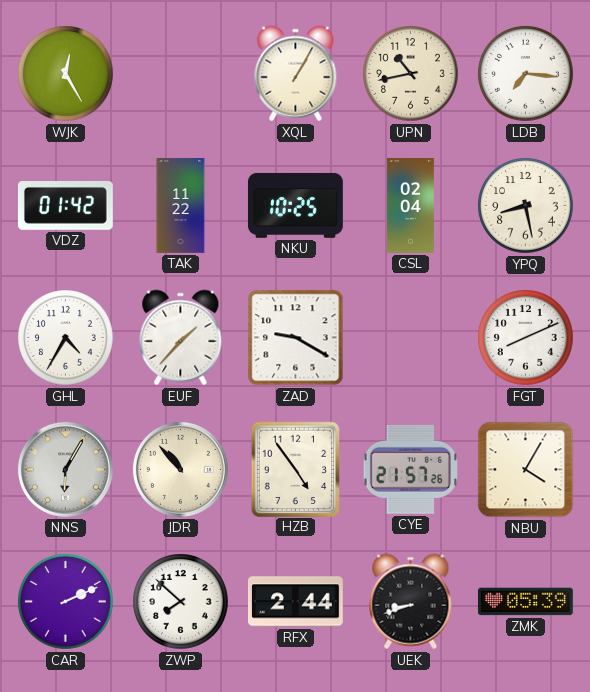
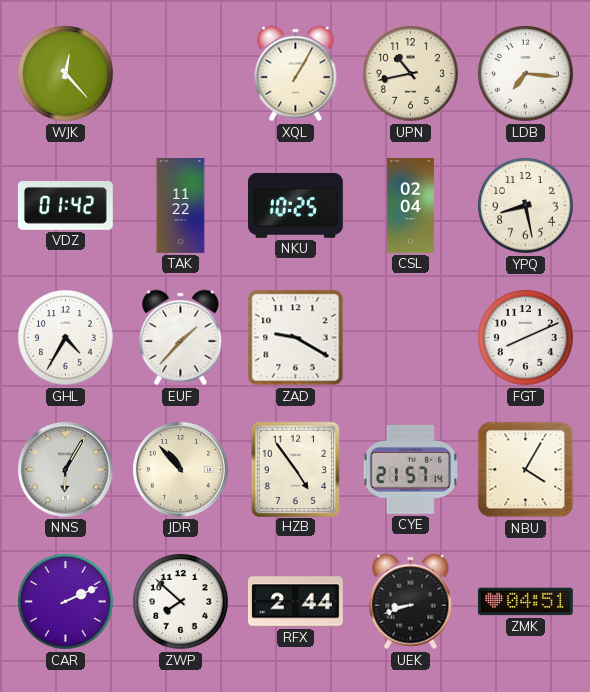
WJK: 12:25 -> 12:23 (66, 74)
CYE: 21:57:26 -> 21:57:14 (410, 469)
ZMK: 05:39 -> 04:51 (525, 602)
